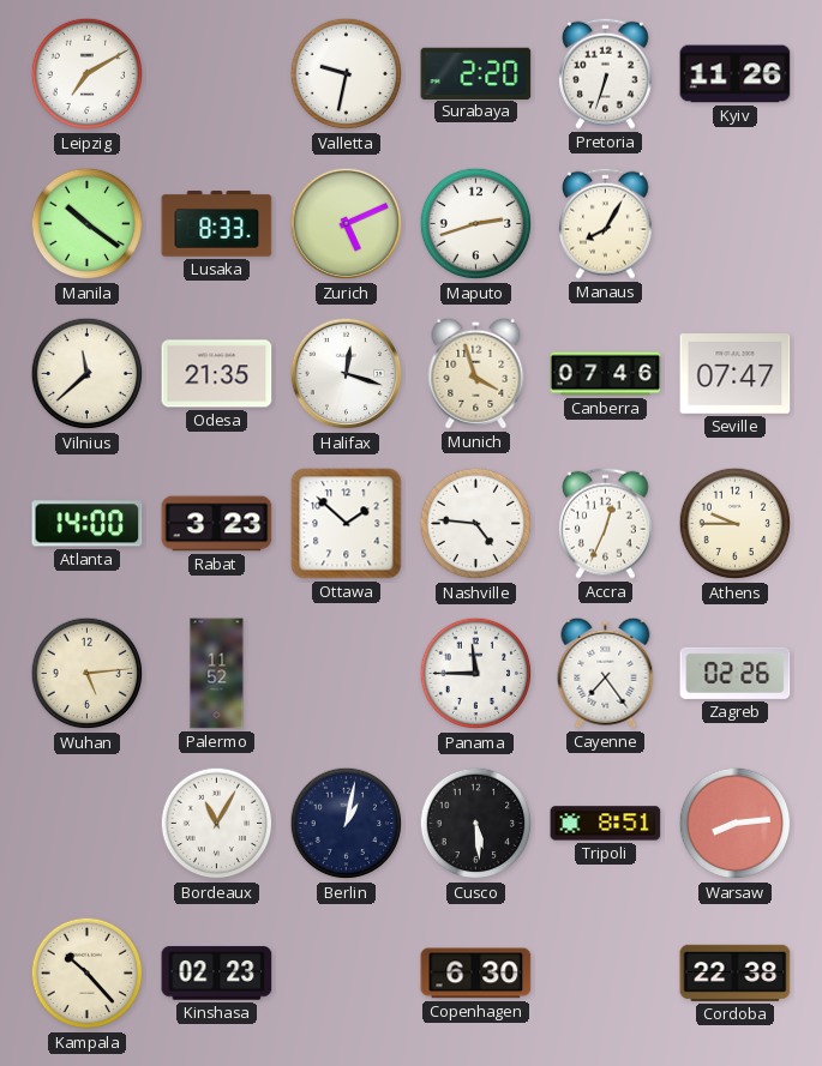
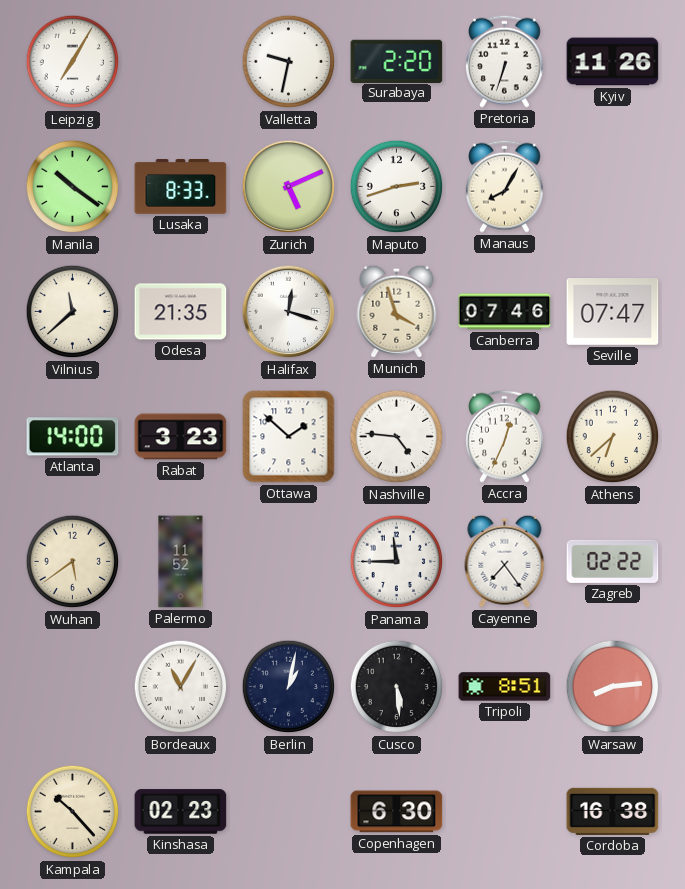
Leipzig: 7:10 -> 7:05 (73, 62)
Athens: 9:45 -> 6:38 (613, 437)
Wuhan: 5:14 -> 5:39 (73, 562)
Zagreb: 02:26 -> 02:22 (613, 561)
Cordoba: 22:38 -> 16:38 (613, 811)
